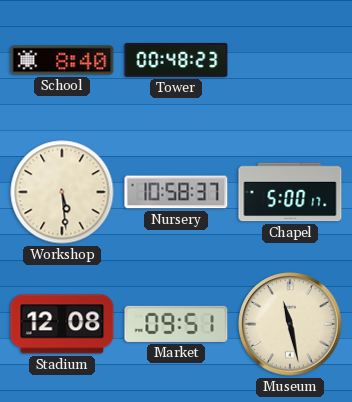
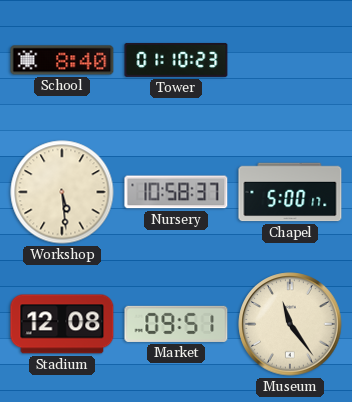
Tower: 00:48 -> 01:10 (176, 60)
Museum: 11:28 -> 11:24 (290, 324)
